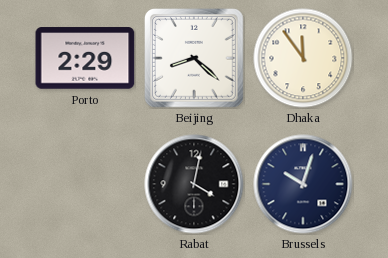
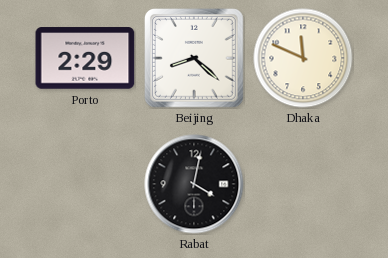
Dhaka: 11:54 -> 11:49 (303, 58)
Brussels: 10:03 -> none (303, 184)
